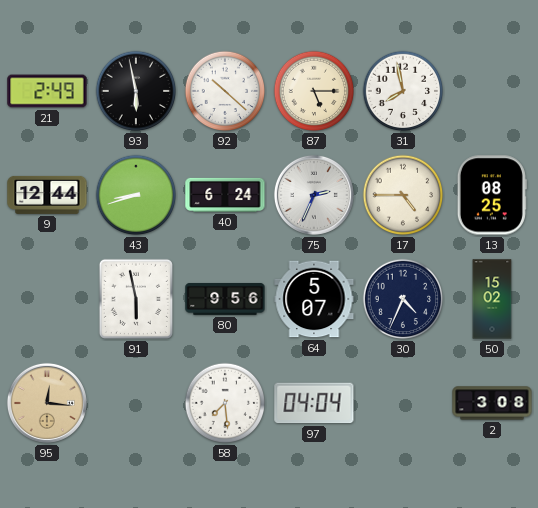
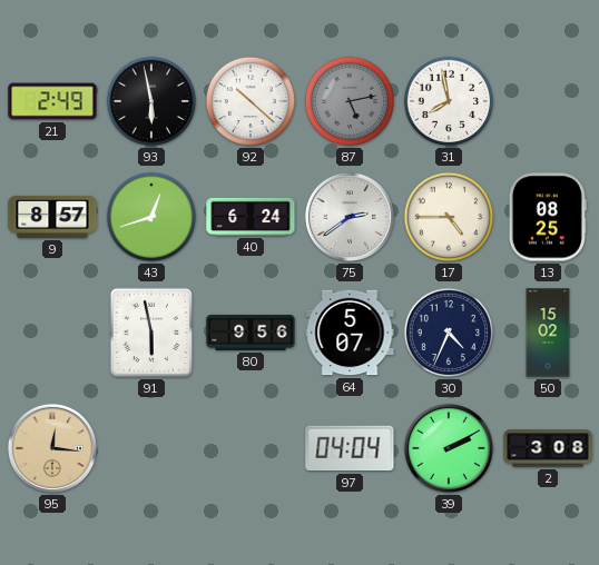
87: 5:15 -> 5:13 (350, 101)
87 dial: cream -> grey (350, 101)
9: 12:44 -> 8:57 (52, 217)
43: 8:42 -> 12:42 (151, 217)
75: 2:34 -> 2:39 (350, 217)
58: 7:29 -> none (225, 403)
39: none -> 2:10 (449, 448)
